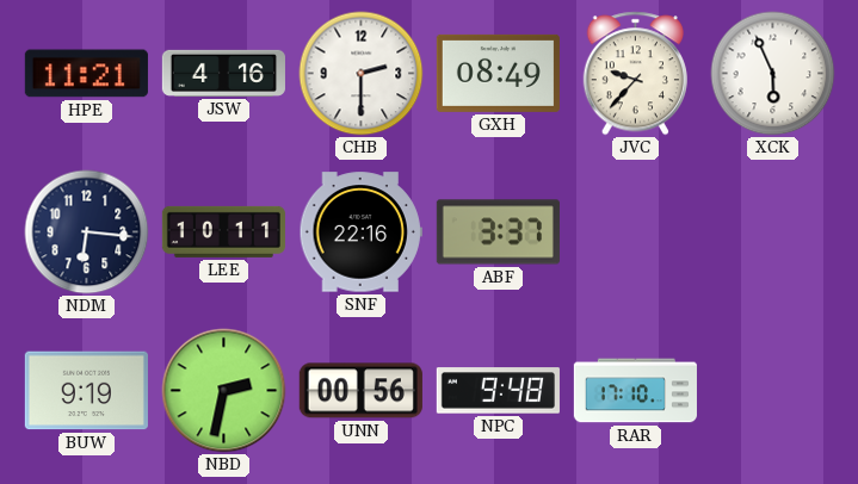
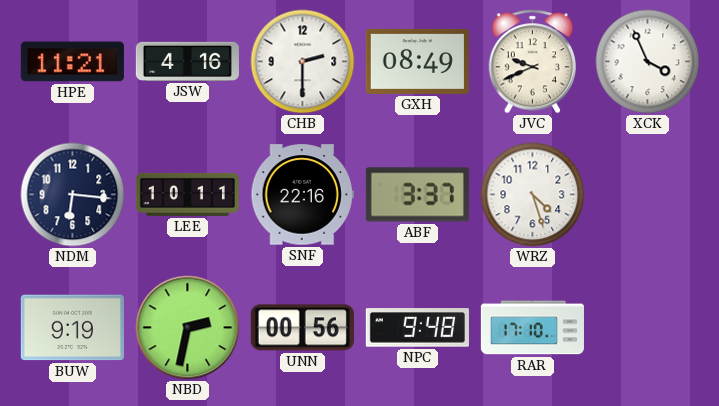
JVC: 9:37 -> 9:41 (532, 62)
XCK: 5:56 -> 3:56 (648, 62)
WRZ: none -> 4:27 (533, 195)
